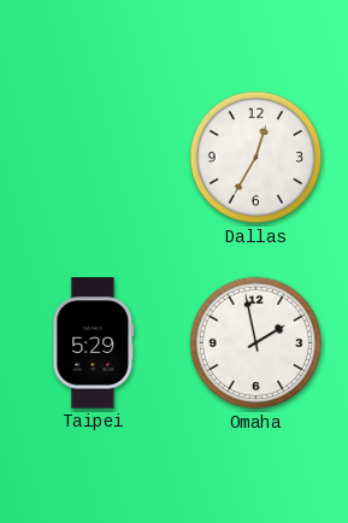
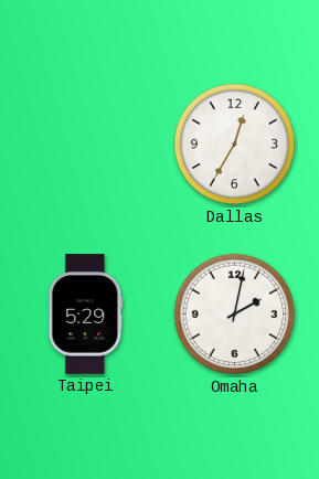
Omaha: 1:58 -> 2:02 (235, 315)
